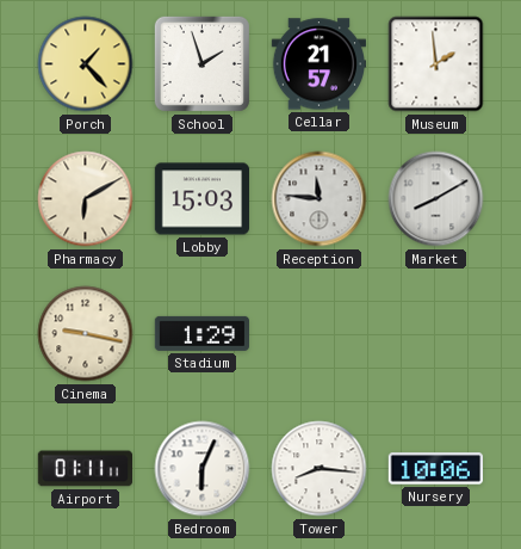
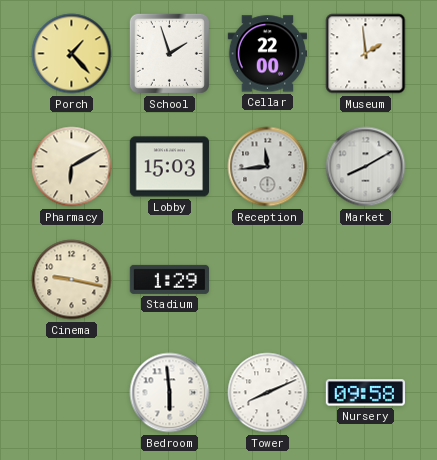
Cellar: 21:57 -> 22:00 (267, 54)
Reception: 11:46 -> 11:44 (268, 167)
Airport: 01:11 -> none (85, 469)
Bedroom: 6:04 -> 5:59 (170, 393)
Tower: 8:16 -> 8:11 (268, 393)
Nursery: 10:06 -> 09:58 (365, 393)
